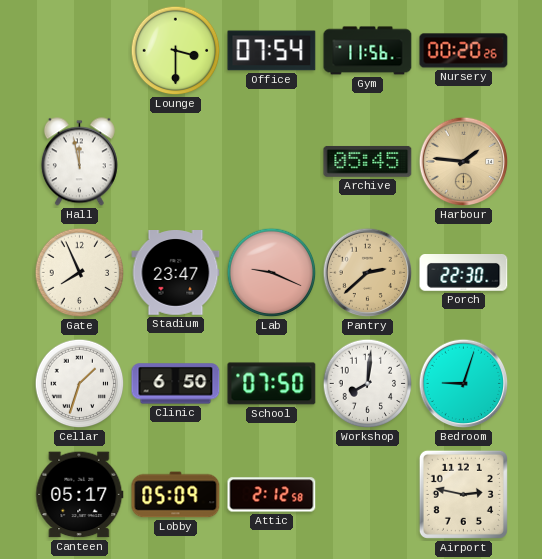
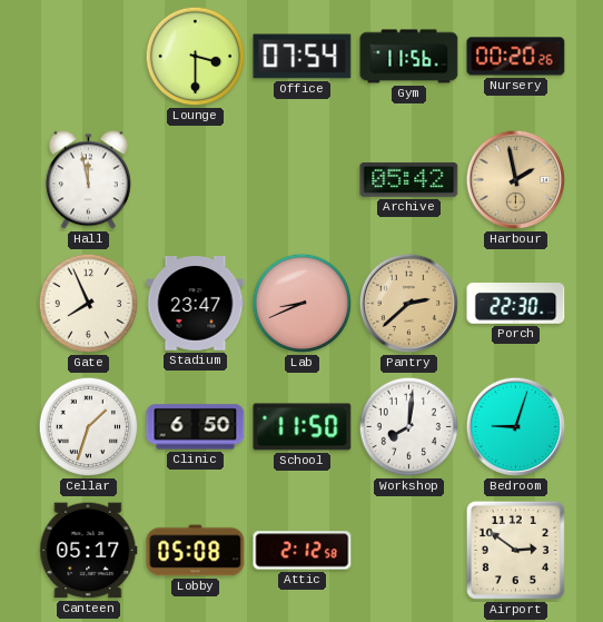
Archive: 05:45 -> 05:42 (409, 179)
Harbour: 1:46 -> 1:58 (516, 180)
Lab: 9:19 -> 8:41 (303, 304)
School: 07:50 -> 11:50 (303, 427)
Lobby: 05:09 -> 05:08 (196, 551)
Airport: 2:47 -> 2:51 (515, 550)
